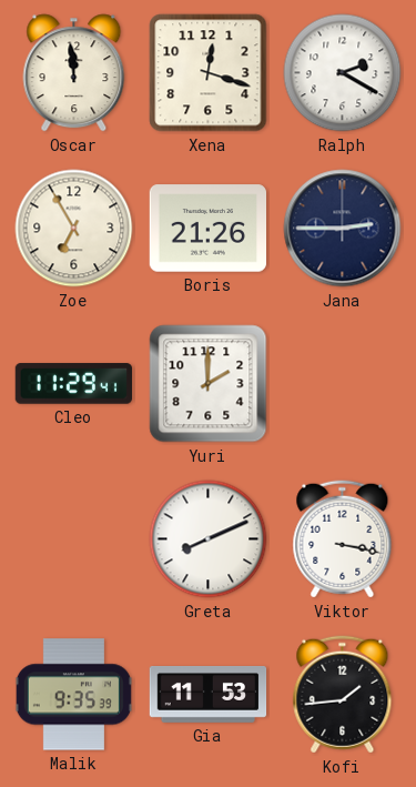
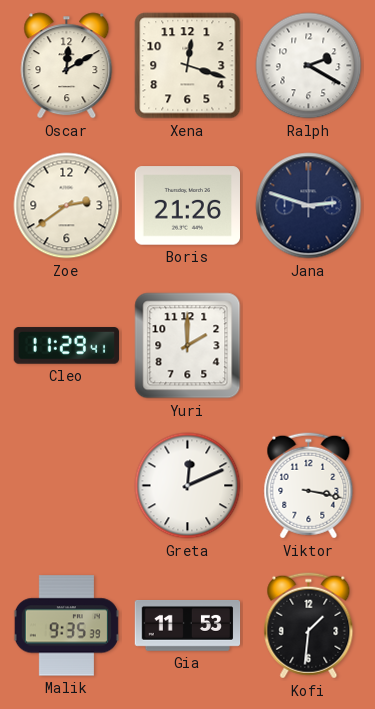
Oscar: 11:59 -> 12:10 (67, 66)
Zoe: 6:55 -> 2:39 (67, 206)
Jana: 2:45 -> 2:48 (309, 206)
Greta: 8:11 -> 12:11 (188, 486)
Kofi: 1:44 -> 1:31 (309, 626)
